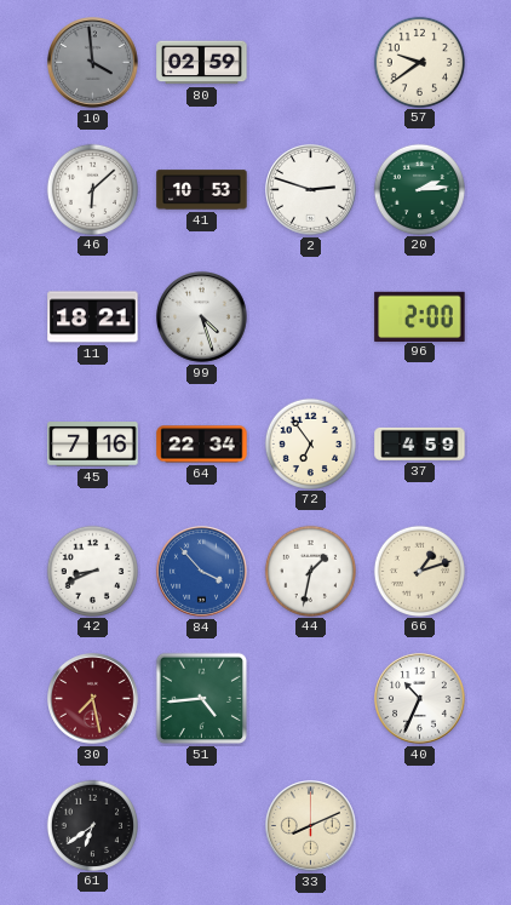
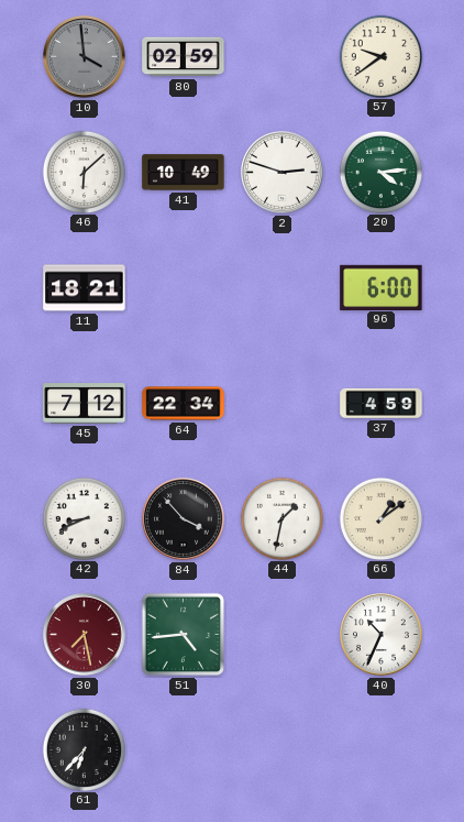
41: 10:53 -> 10:49 (184, 173)
20: 2:14 -> 4:14 (380, 172)
99: 4:27 -> none (202, 317)
96: 2:00 -> 6:00 (382, 287)
45: 7:16 -> 7:12 (85, 404)
72: 6:54 -> none (310, 443)
84 dial: blue -> black (184, 519)
66: 1:12 -> 1:09 (380, 518)
61: 6:39 -> 6:37 (84, 749)
33: 8:11 -> none (311, 826)
